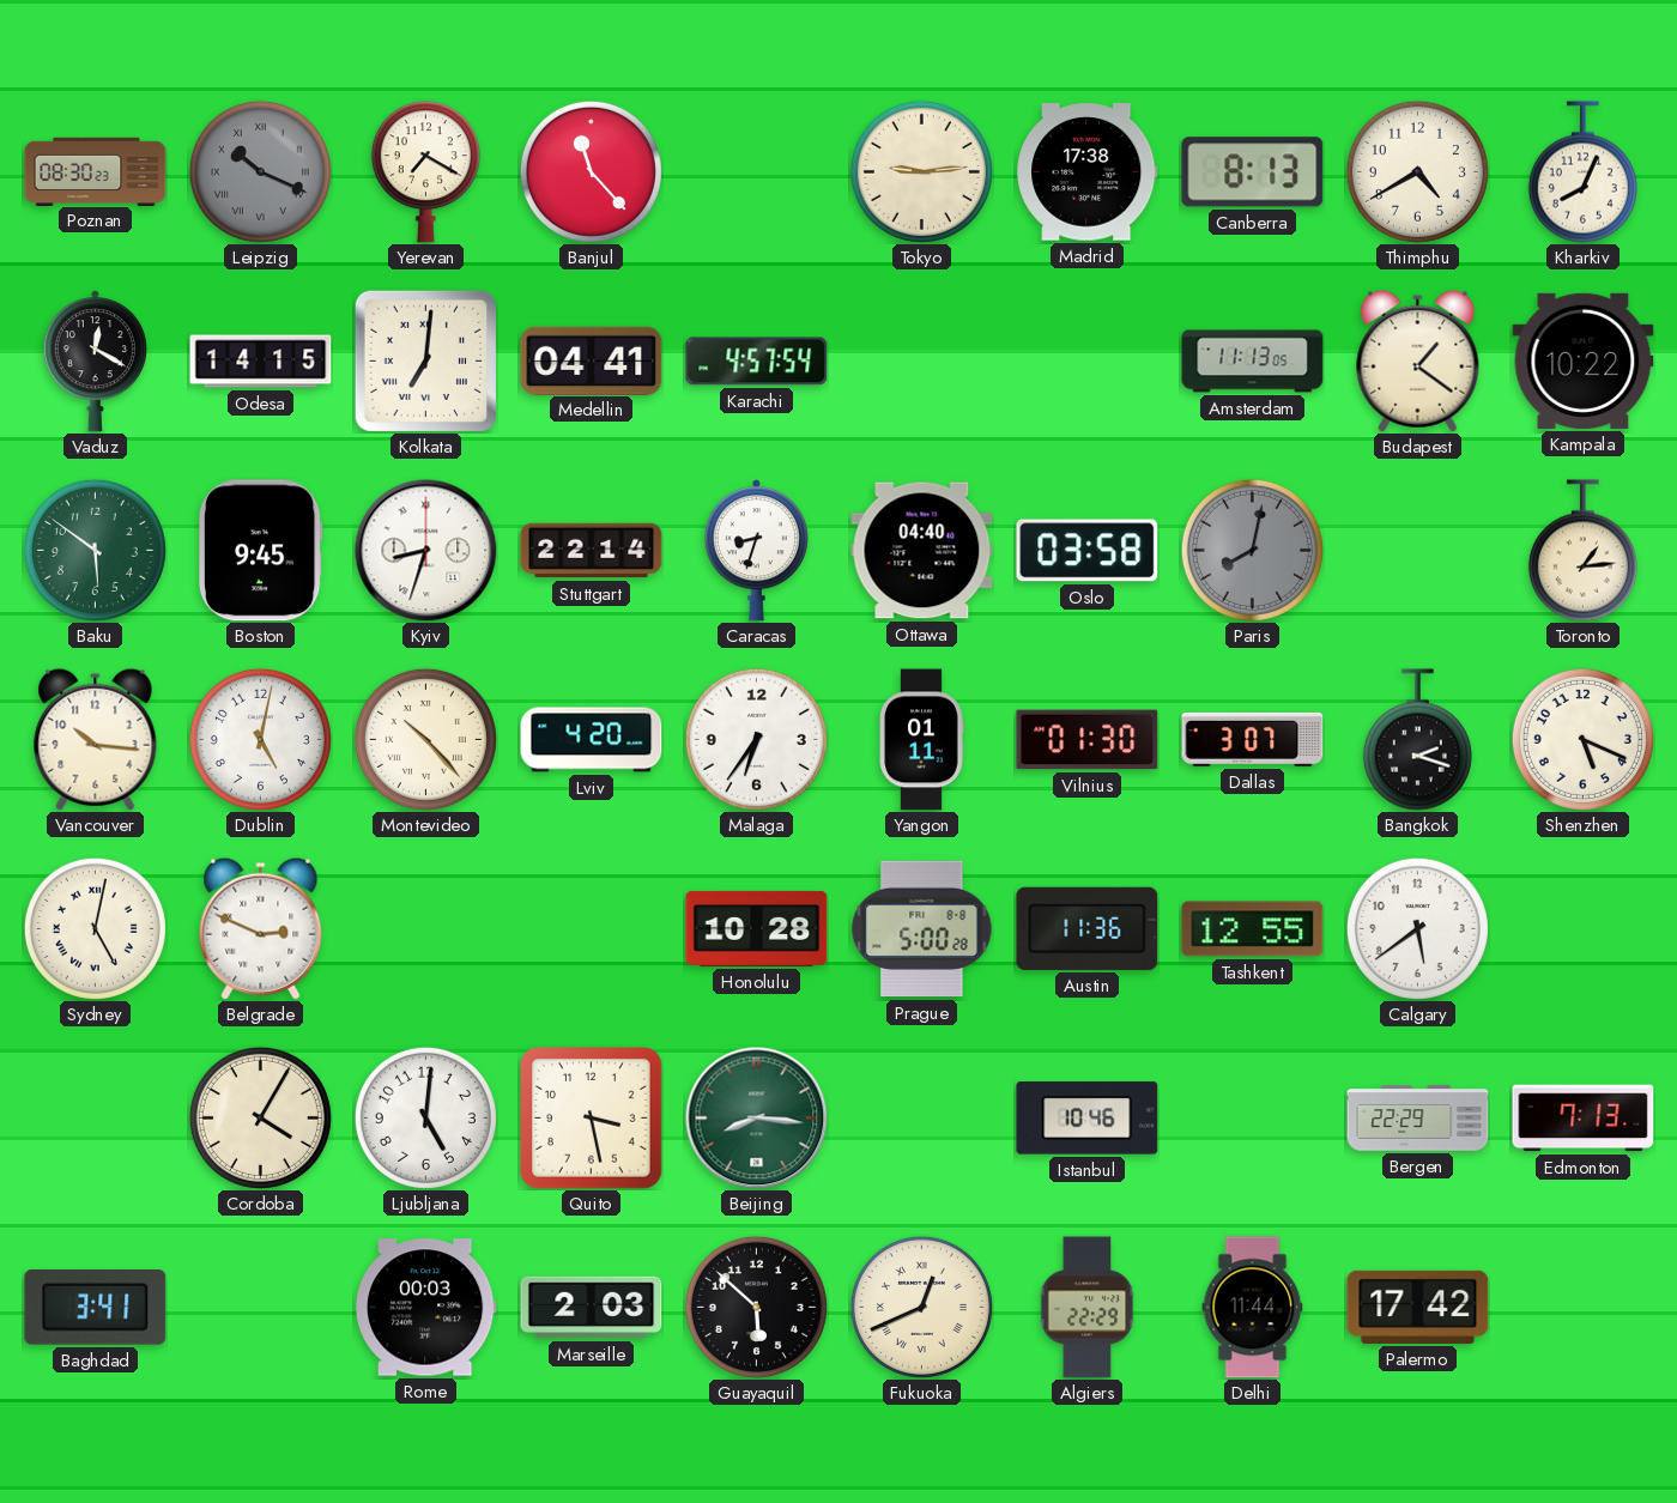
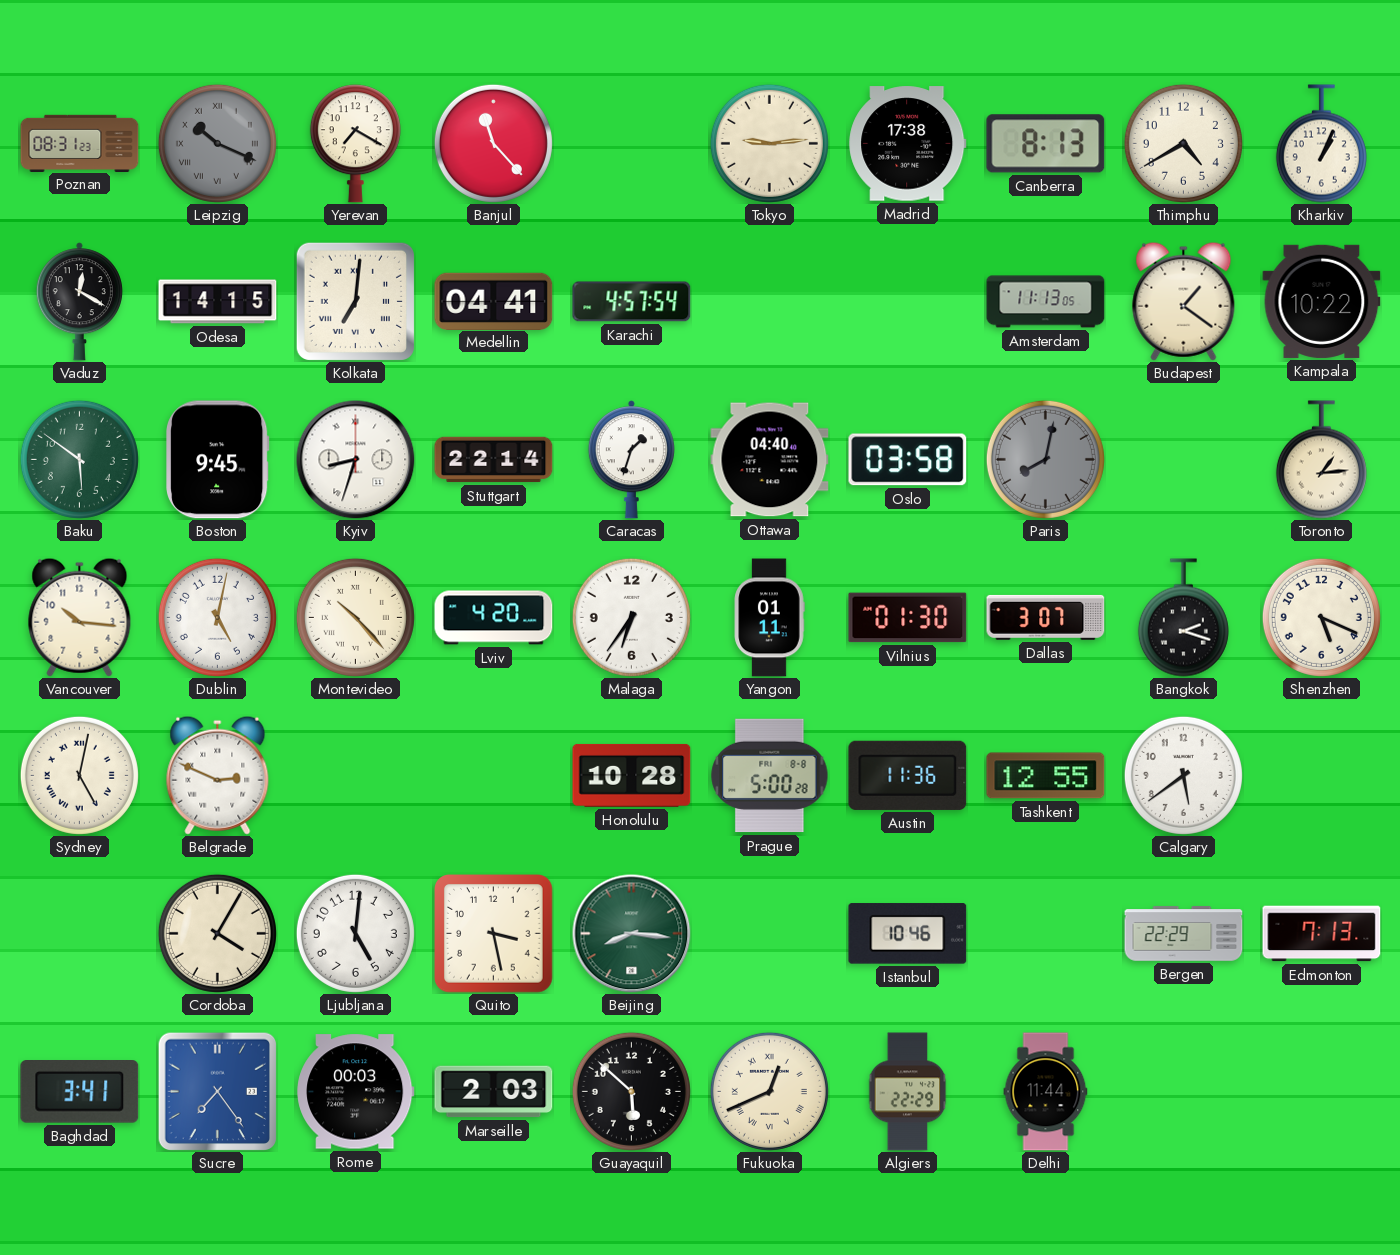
Poznan: 08:30 -> 08:31 (80, 143)
Kharkiv: 8:04 -> 1:04 (1321, 144)
Caracas: 8:33 -> 1:33 (631, 460)
Sucre: none -> 7:24 (217, 1091)
Palermo: 17:42 -> none (1418, 1307)
